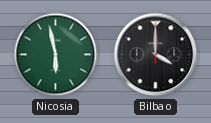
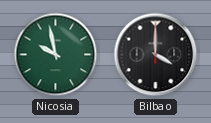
Nicosia: 5:58 -> 9:58 (56, 55)
